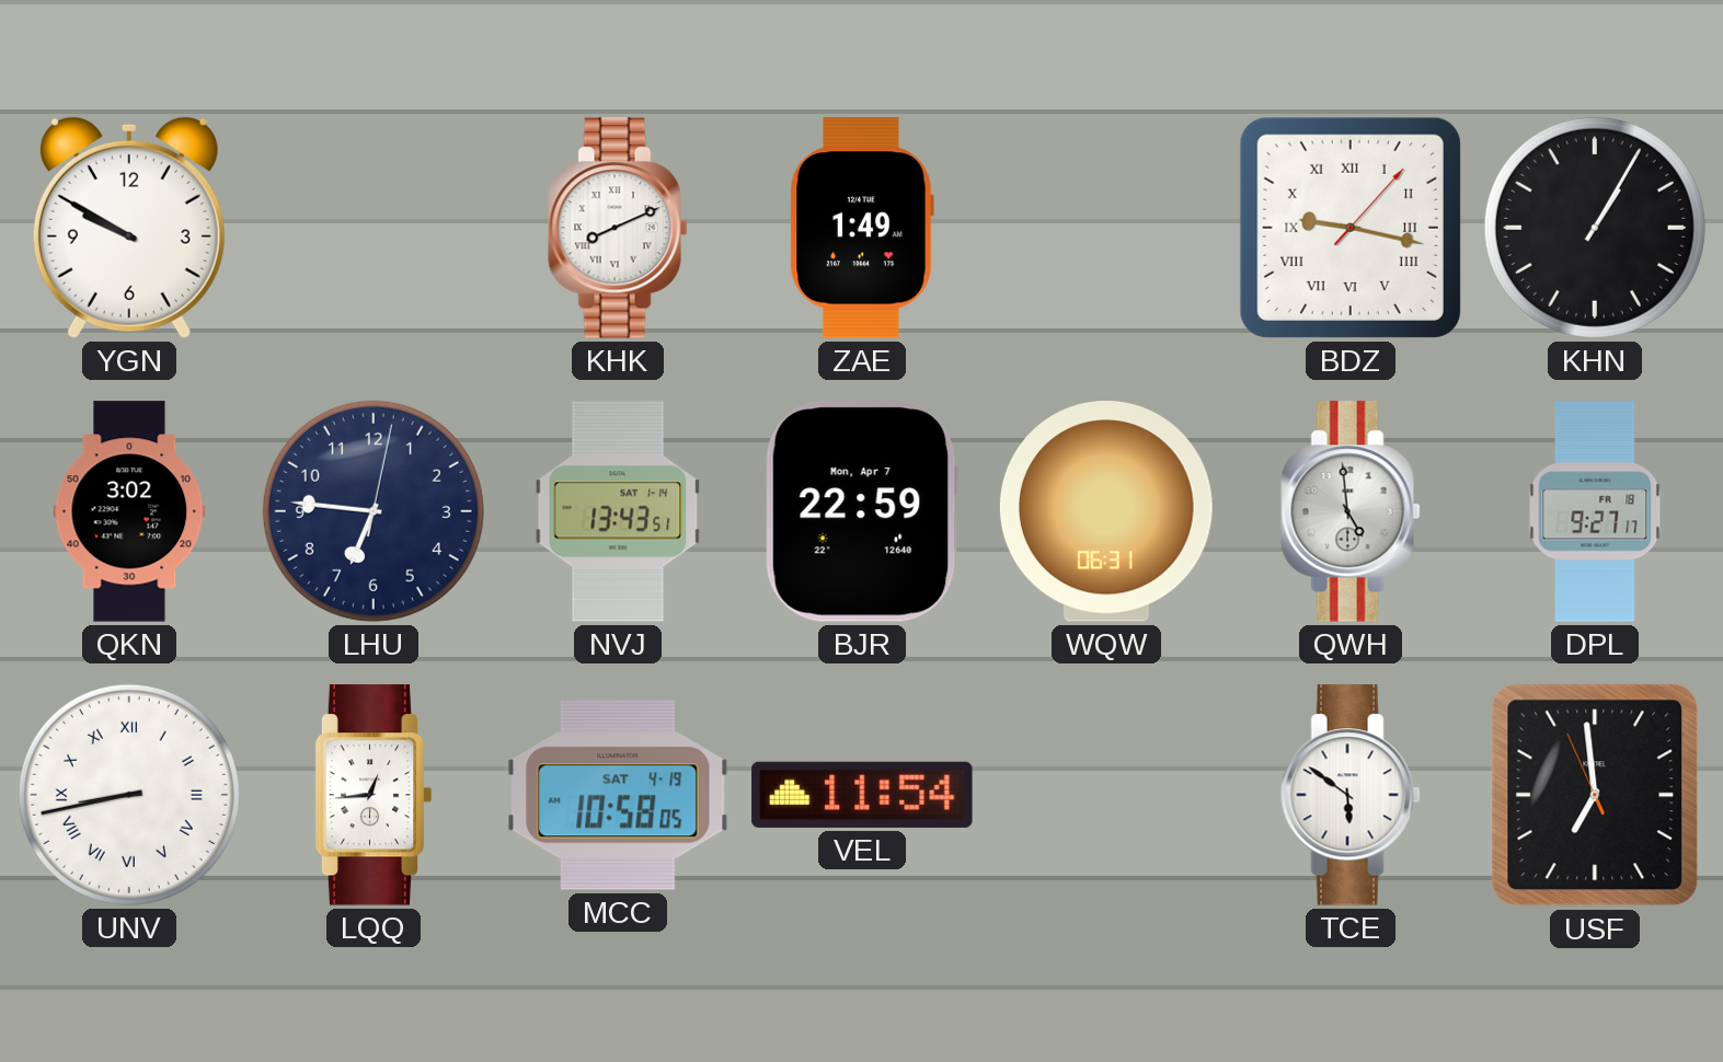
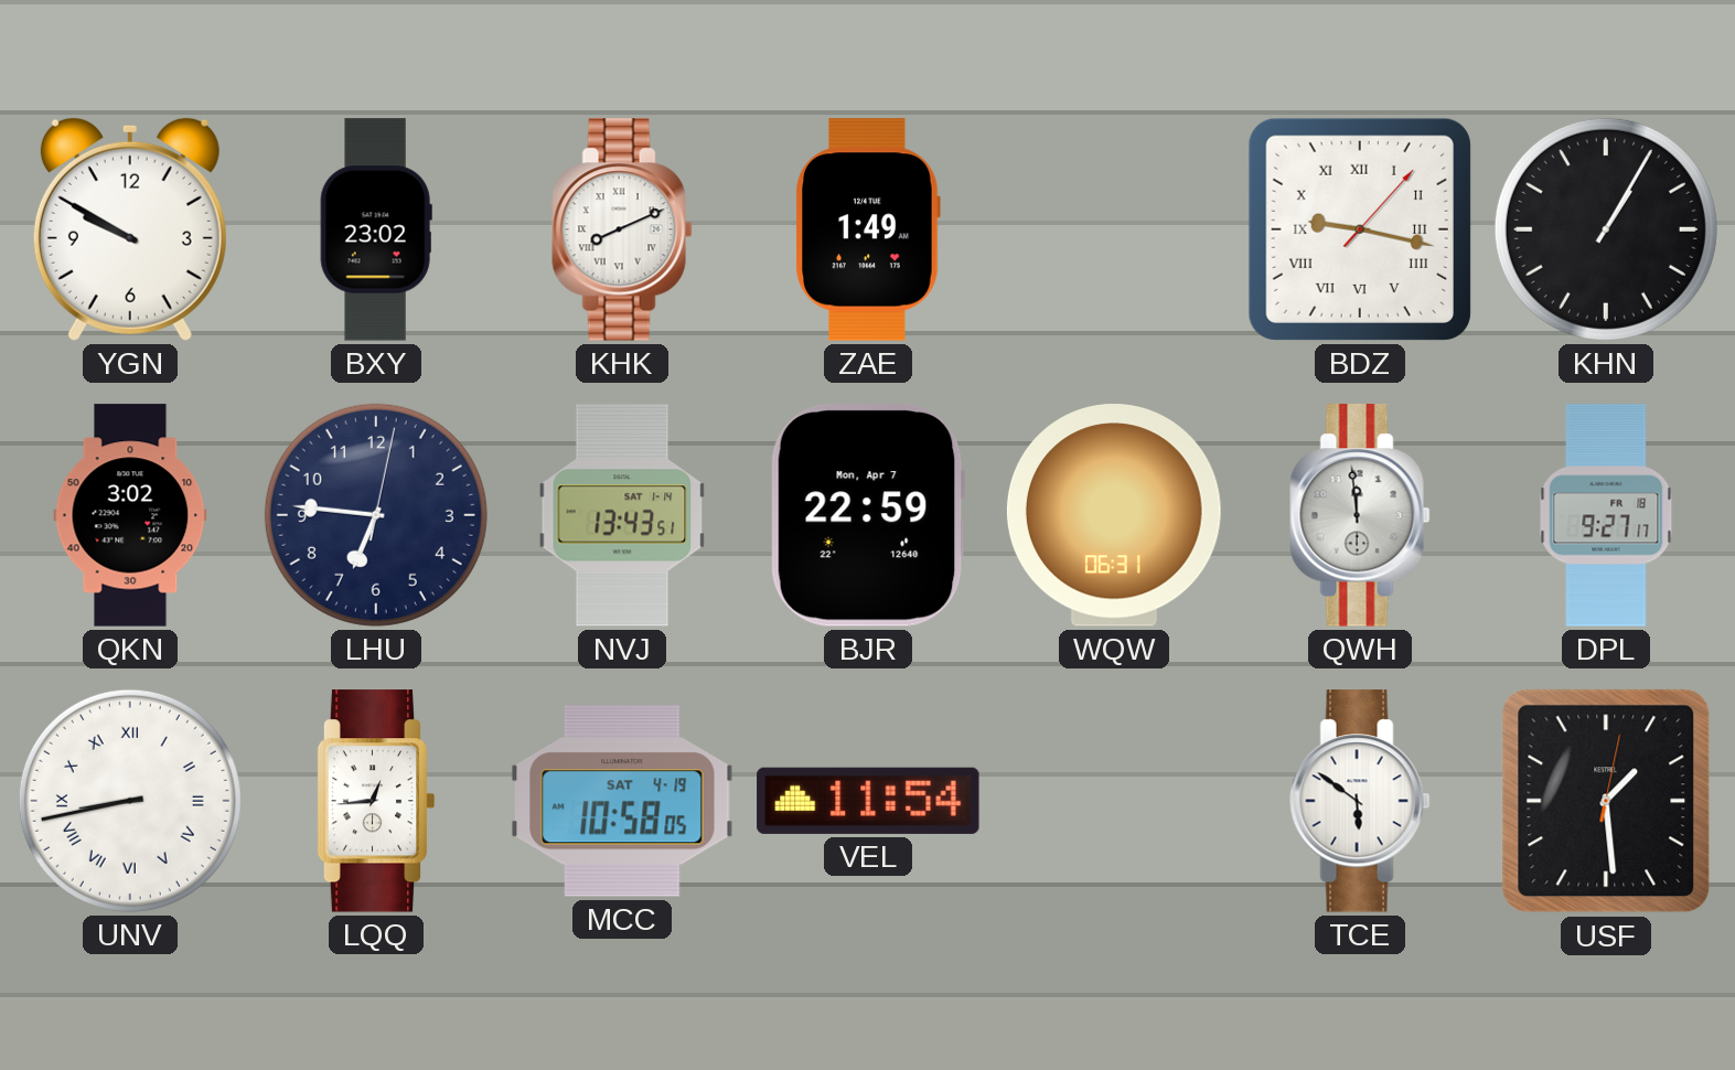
BXY: none -> 23:02 (376, 229)
QWH: 4:59 -> 11:59 (1360, 515)
USF: 6:58 -> 1:29 (1606, 801)
